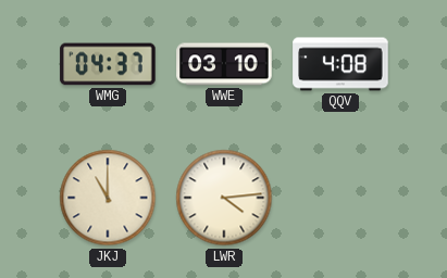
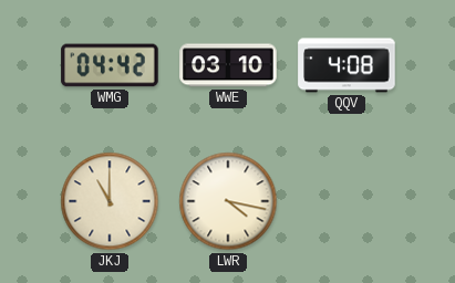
WMG: 04:37 -> 04:42 (110, 65)
LWR: 4:14 -> 4:17 (228, 201)
